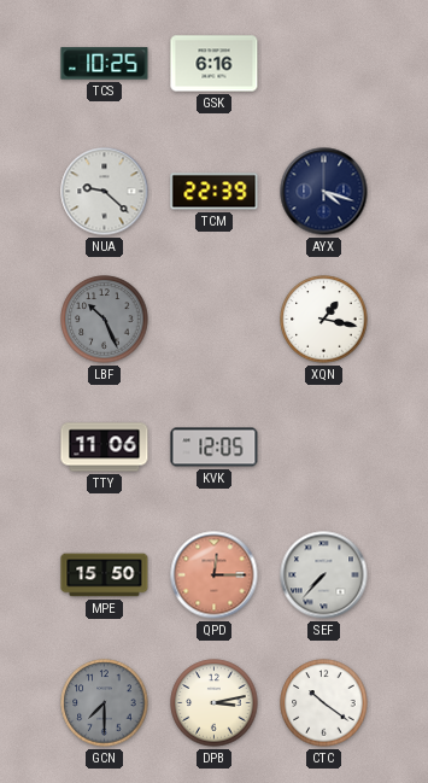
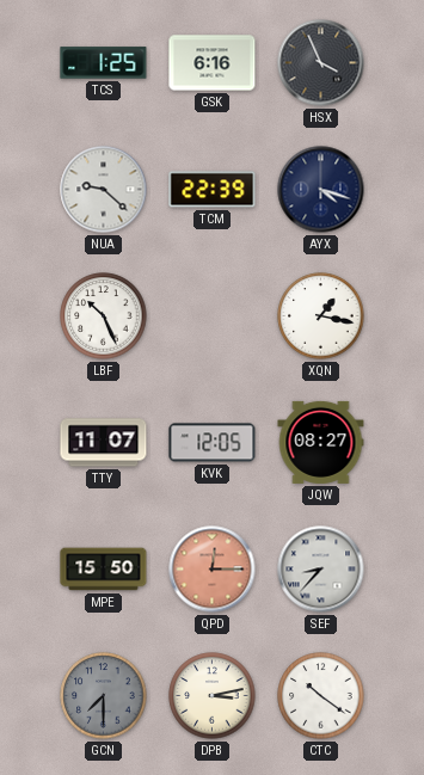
TCS: 10:25 -> 1:25 (104, 63)
HSX: none -> 3:56 (321, 63)
LBF dial: grey -> white (104, 316)
TTY: 11:06 -> 11:07 (104, 443)
JQW: none -> 08:27 (321, 442)
SEF: 7:37 -> 8:37 (321, 570)
